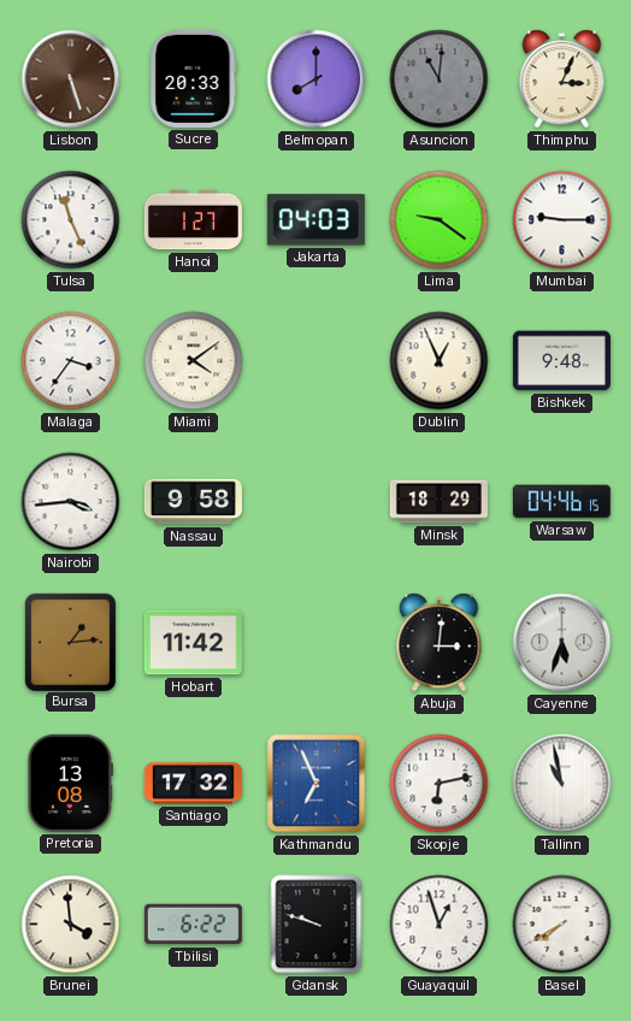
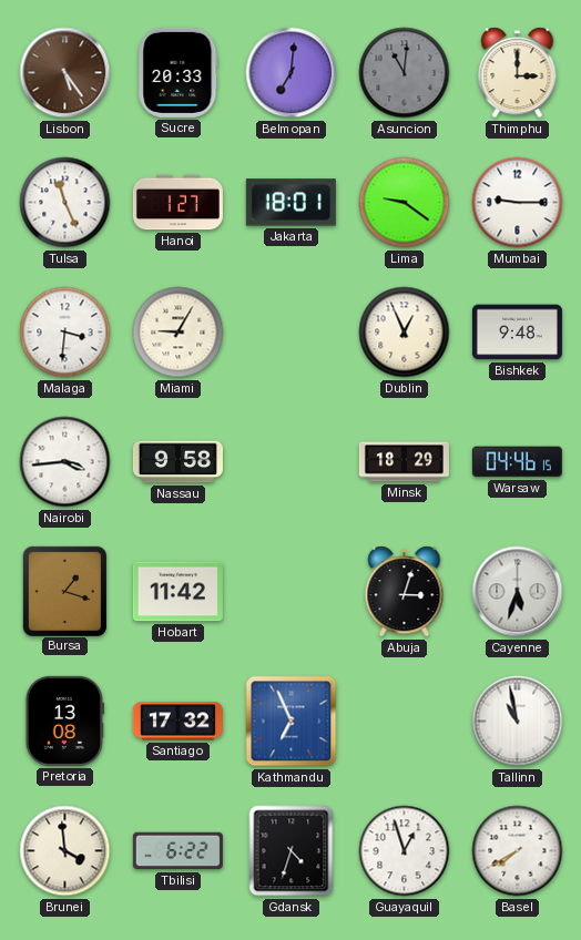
Lisbon: 5:27 -> 5:24 (65, 73)
Belmopan: 8:00 -> 7:01 (292, 73)
Thimphu: 3:04 -> 3:00 (518, 73)
Jakarta: 04:03 -> 18:01 (290, 203)
Malaga: 3:36 -> 3:31 (65, 333)
Miami: 4:09 -> 9:05 (179, 333)
Bursa: 1:14 -> 1:18 (64, 591)
Abuja: 3:01 -> 3:03 (405, 592)
Skopje: 6:13 -> none (440, 784)
Gdansk: 9:48 -> 4:33 (292, 851)
